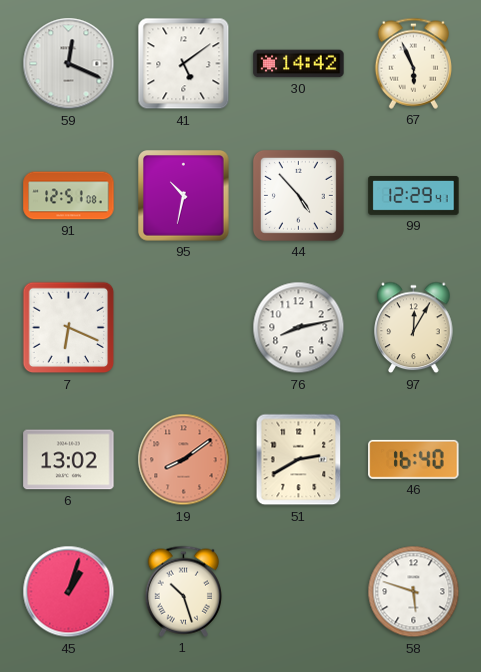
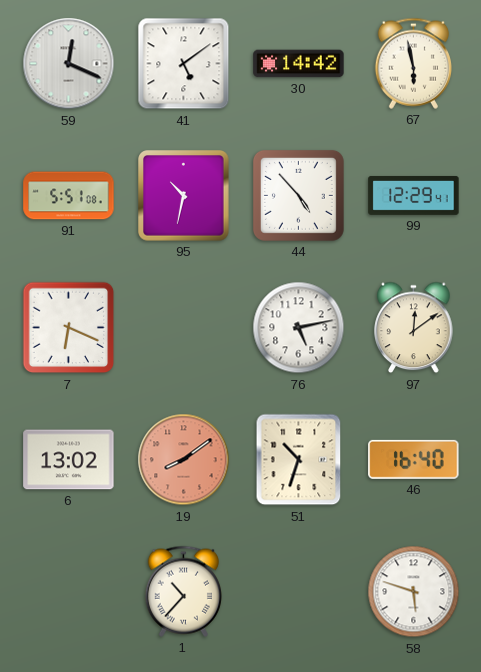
67: 5:56 -> 5:58 (413, 63)
91: 12:51 -> 5:51 (69, 196)
76: 8:13 -> 5:13 (299, 328)
97: 12:05 -> 12:09 (414, 328)
51: 2:40 -> 10:33 (299, 460)
45: 1:03 -> none (69, 592)
1: 10:27 -> 10:37 (183, 591)
